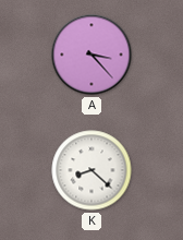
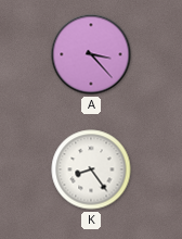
K: 8:22 -> 8:24 (91, 169)
